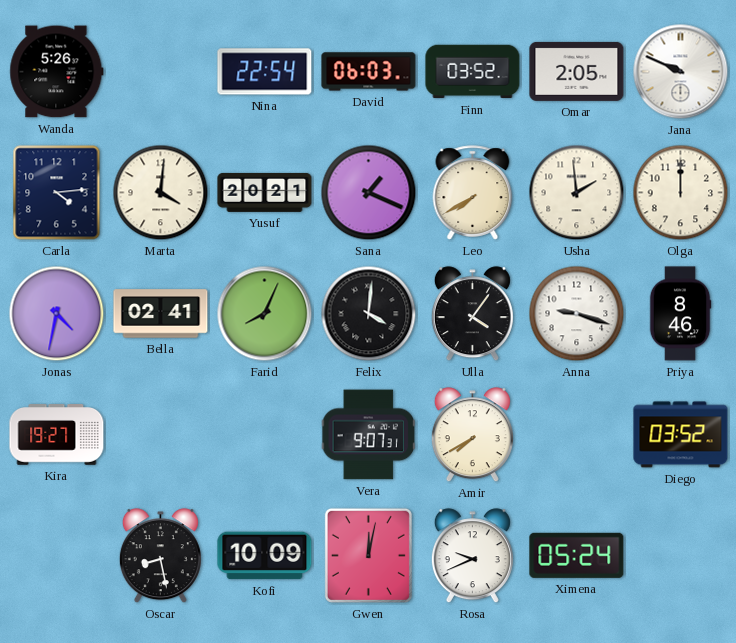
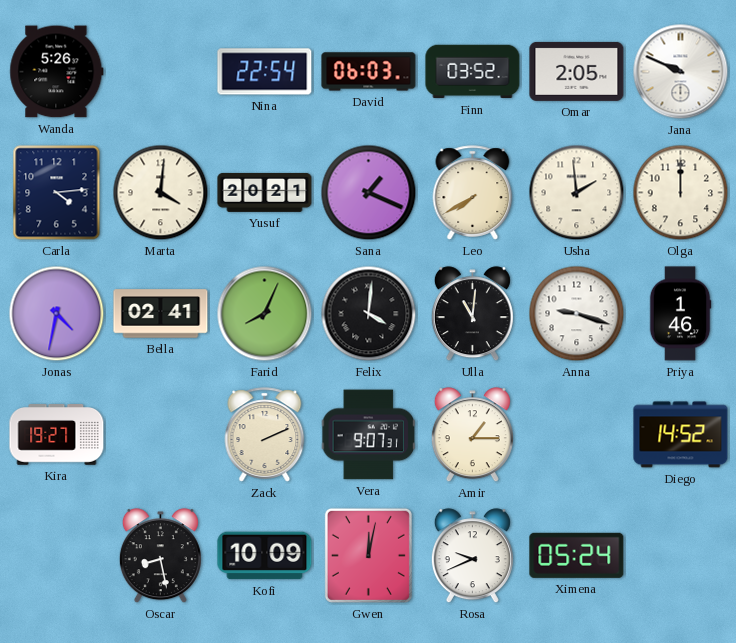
Ulla: 4:06 -> 11:01 (472, 314)
Priya: 8:46 -> 1:46 (680, 314)
Zack: none -> 2:11 (265, 435)
Amir: 7:40 -> 1:15 (472, 435)
Diego: 03:52 -> 14:52 (681, 435)
